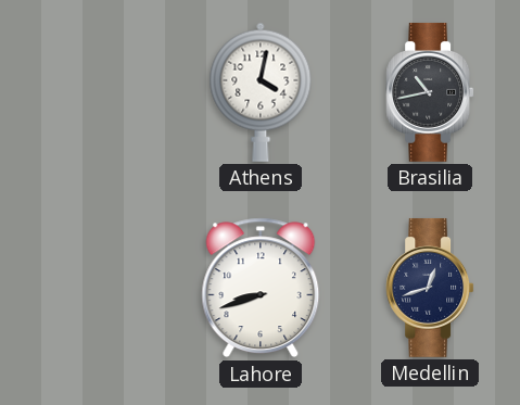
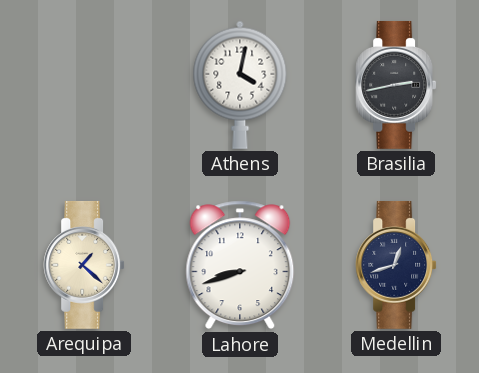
Brasilia: 10:43 -> 2:43 (396, 85)
Arequipa: none -> 1:22 (84, 265)
